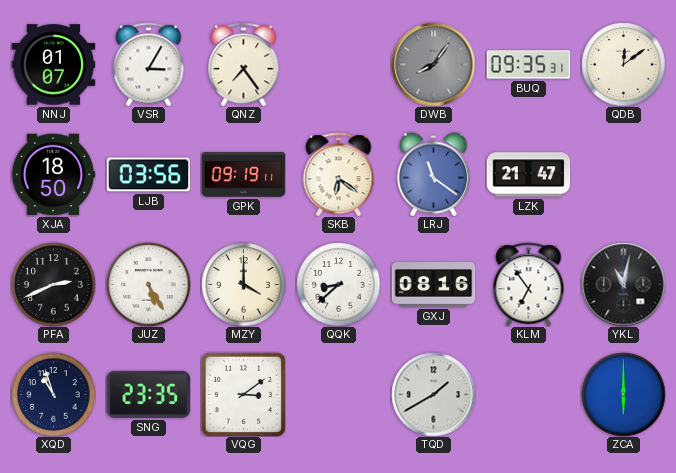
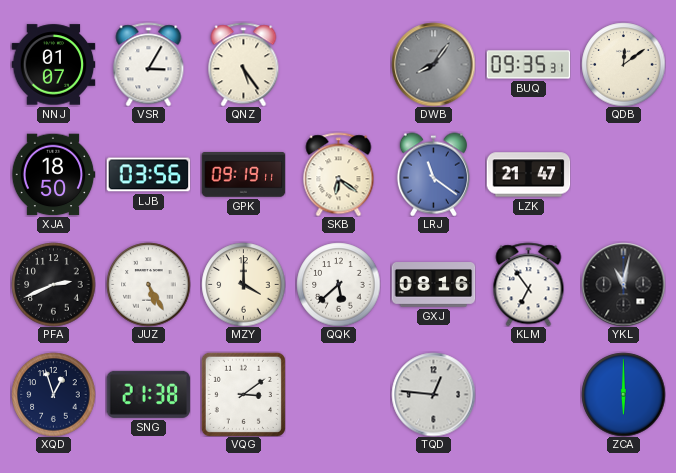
QNZ: 7:24 -> 5:24 (244, 64)
QQK: 8:38 -> 5:38 (338, 284)
XQD: 10:57 -> 12:57 (53, 394)
SNG: 23:35 -> 21:38 (148, 394)
TQD: 1:40 -> 12:46 (433, 394)
